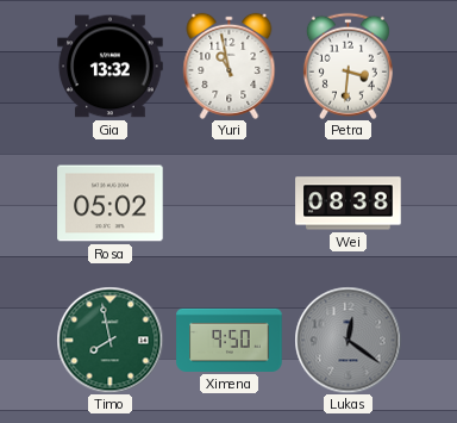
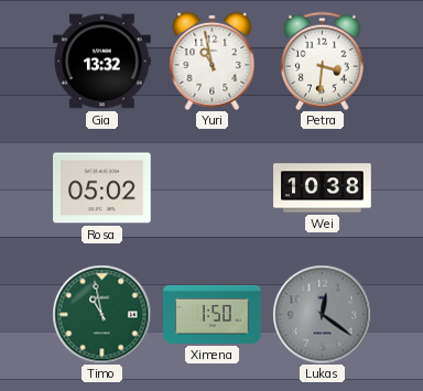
Wei: 08:38 -> 10:38 (323, 188)
Timo: 7:58 -> 10:58 (101, 314)
Ximena: 9:50 -> 1:50 (213, 314)
